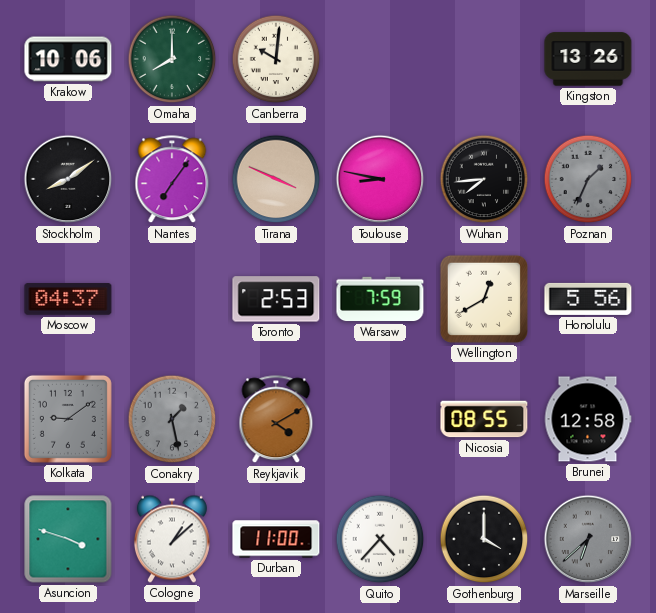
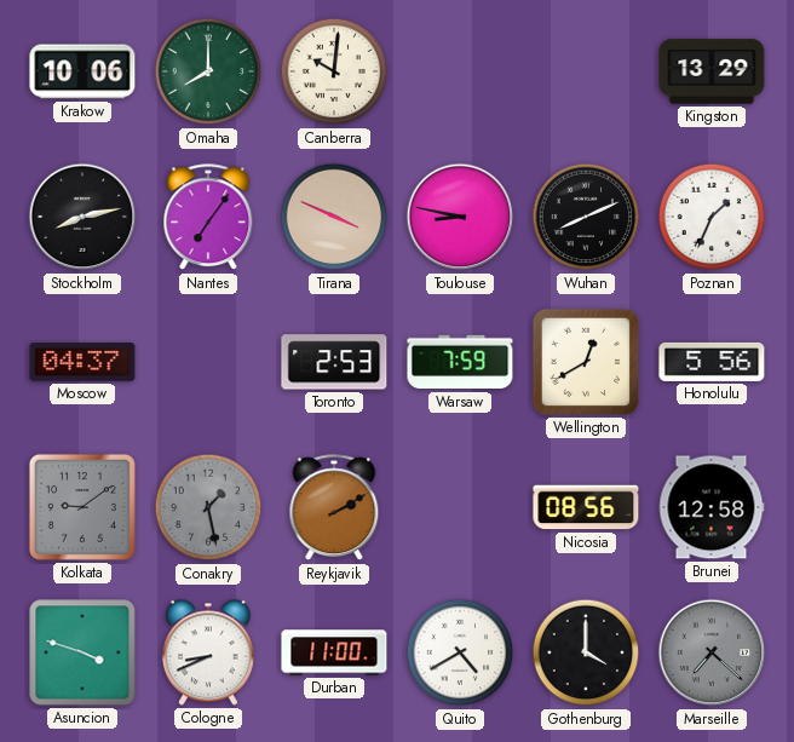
Kingston: 13:26 -> 13:29 (712, 71)
Stockholm: 8:09 -> 8:13 (82, 217)
Wuhan: 7:44 -> 8:11 (586, 217)
Poznan dial: grey -> white (712, 217)
Reykjavik: 4:10 -> 2:10 (334, 508)
Nicosia: 08:55 -> 08:56 (586, 507)
Cologne: 1:08 -> 8:41 (208, 652)
Quito: 4:37 -> 4:40 (460, 652)
Marseille: 6:38 -> 7:22 (712, 652)
